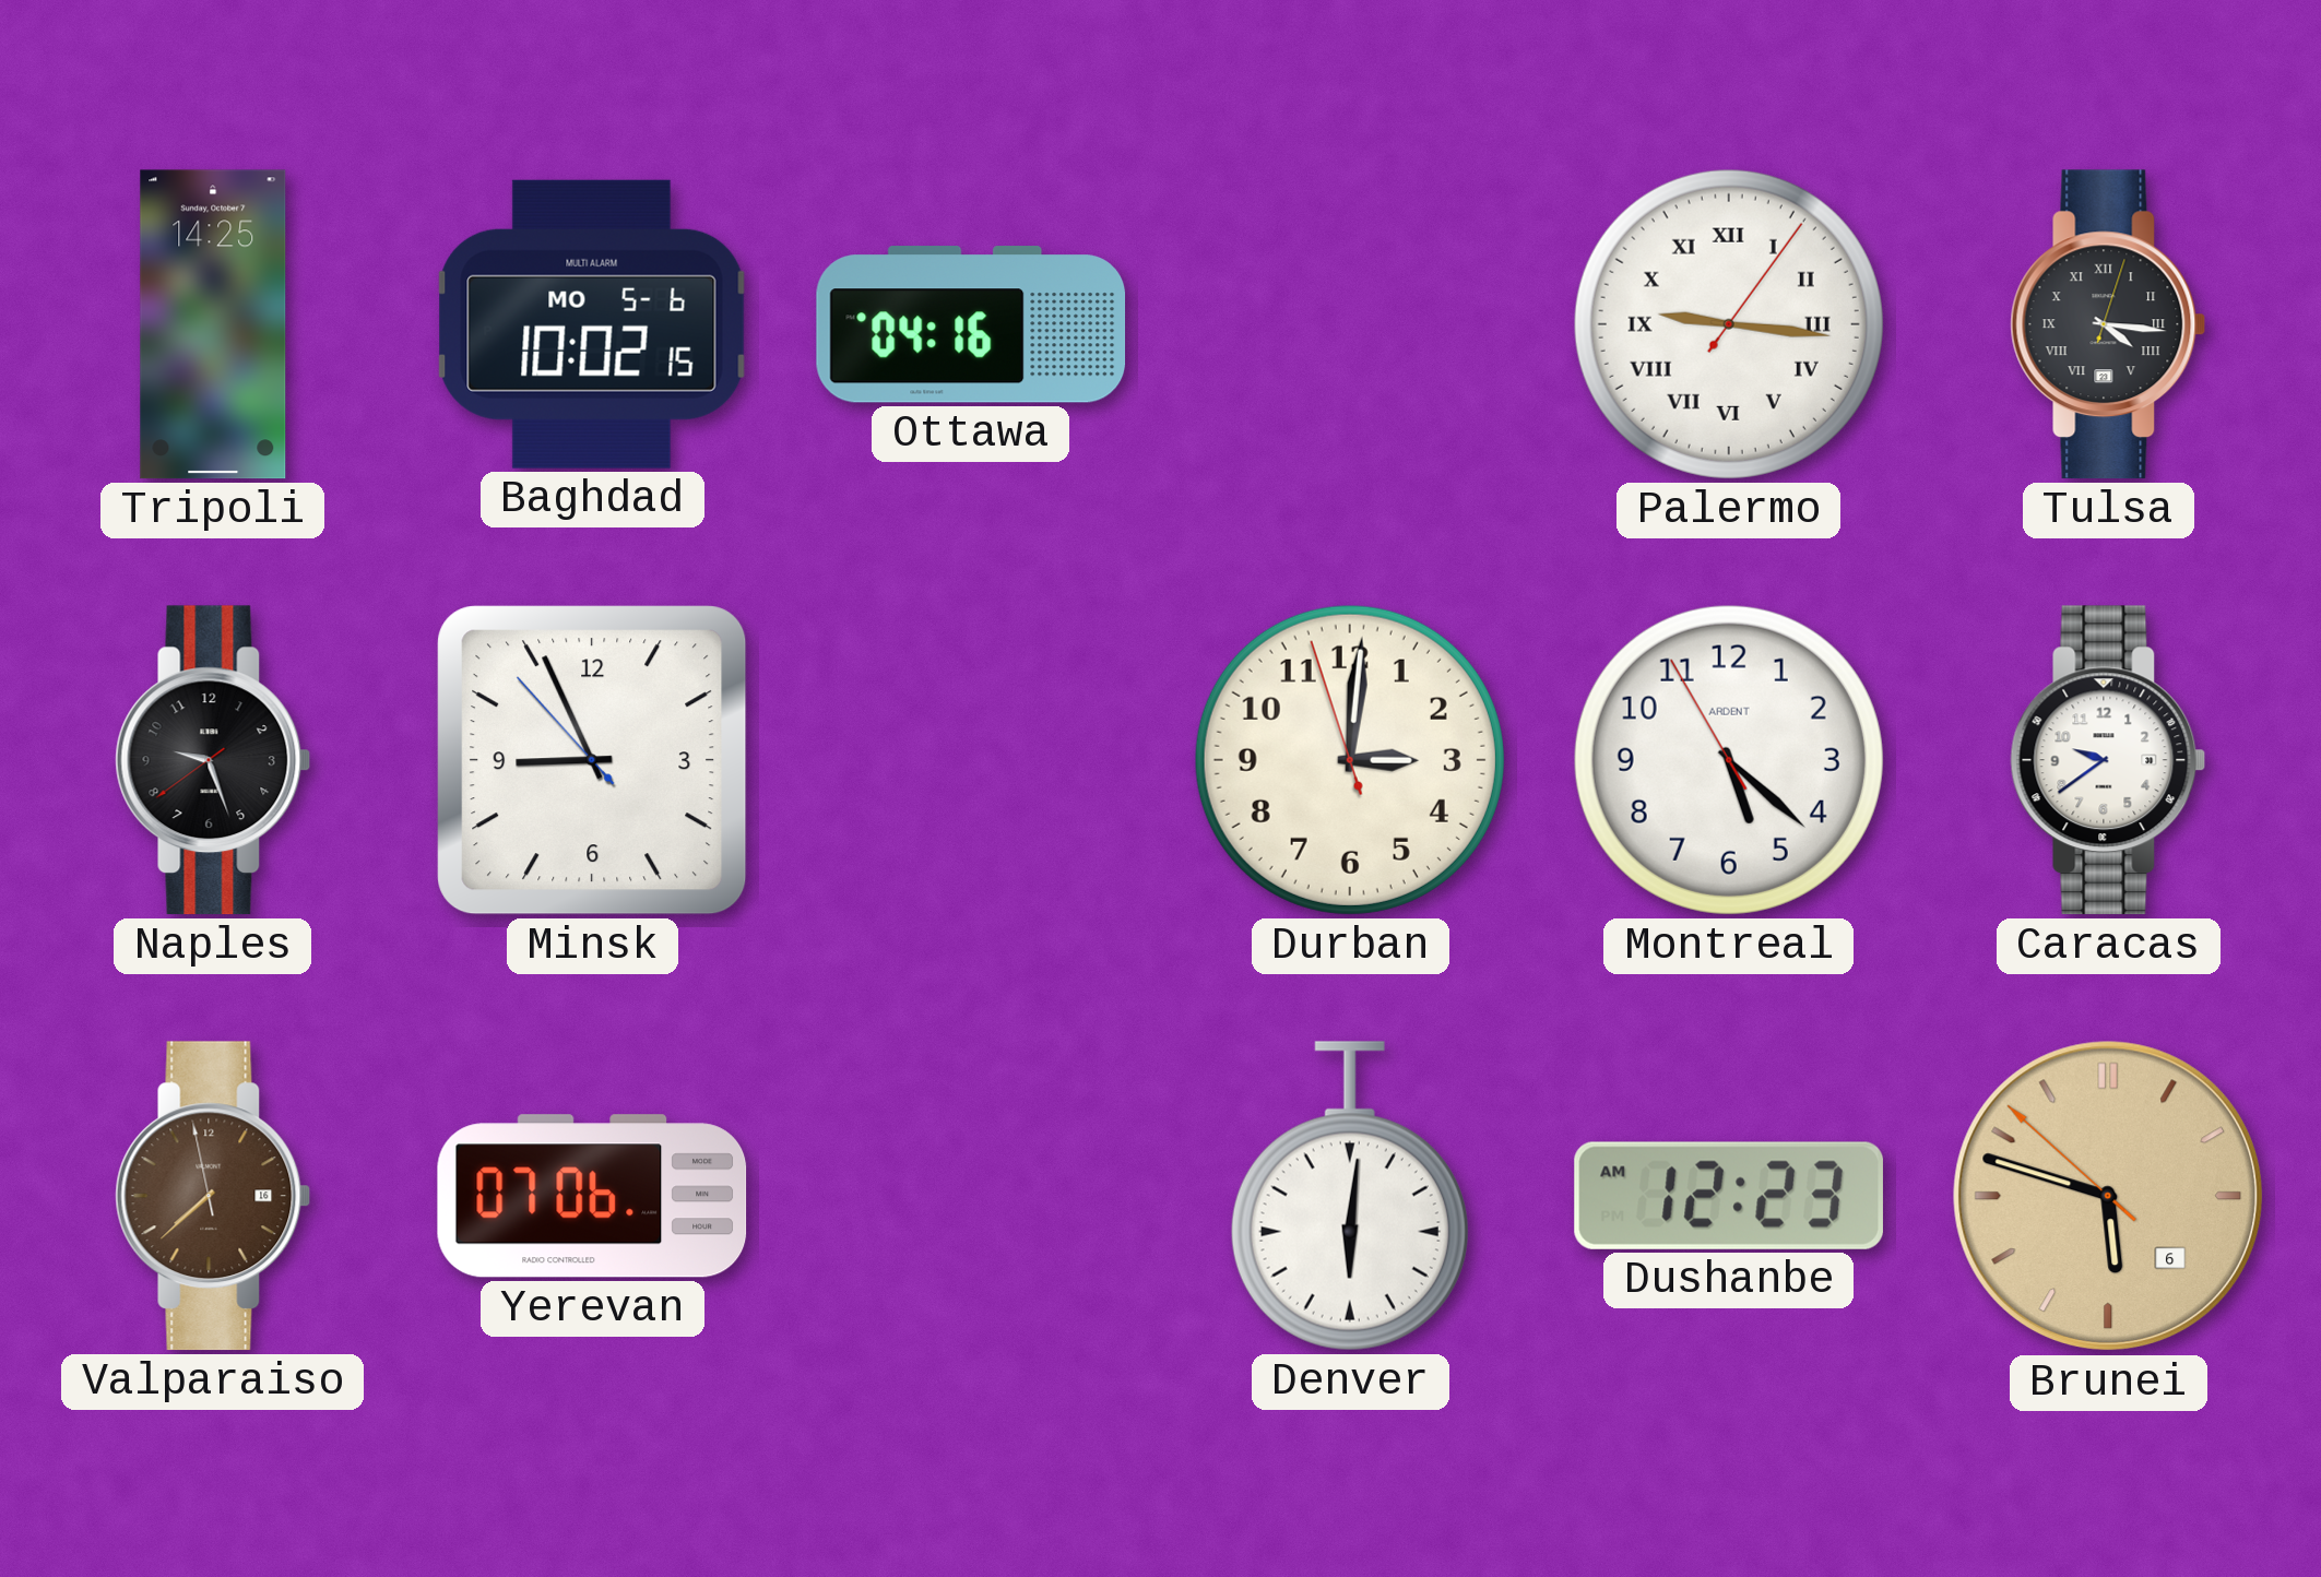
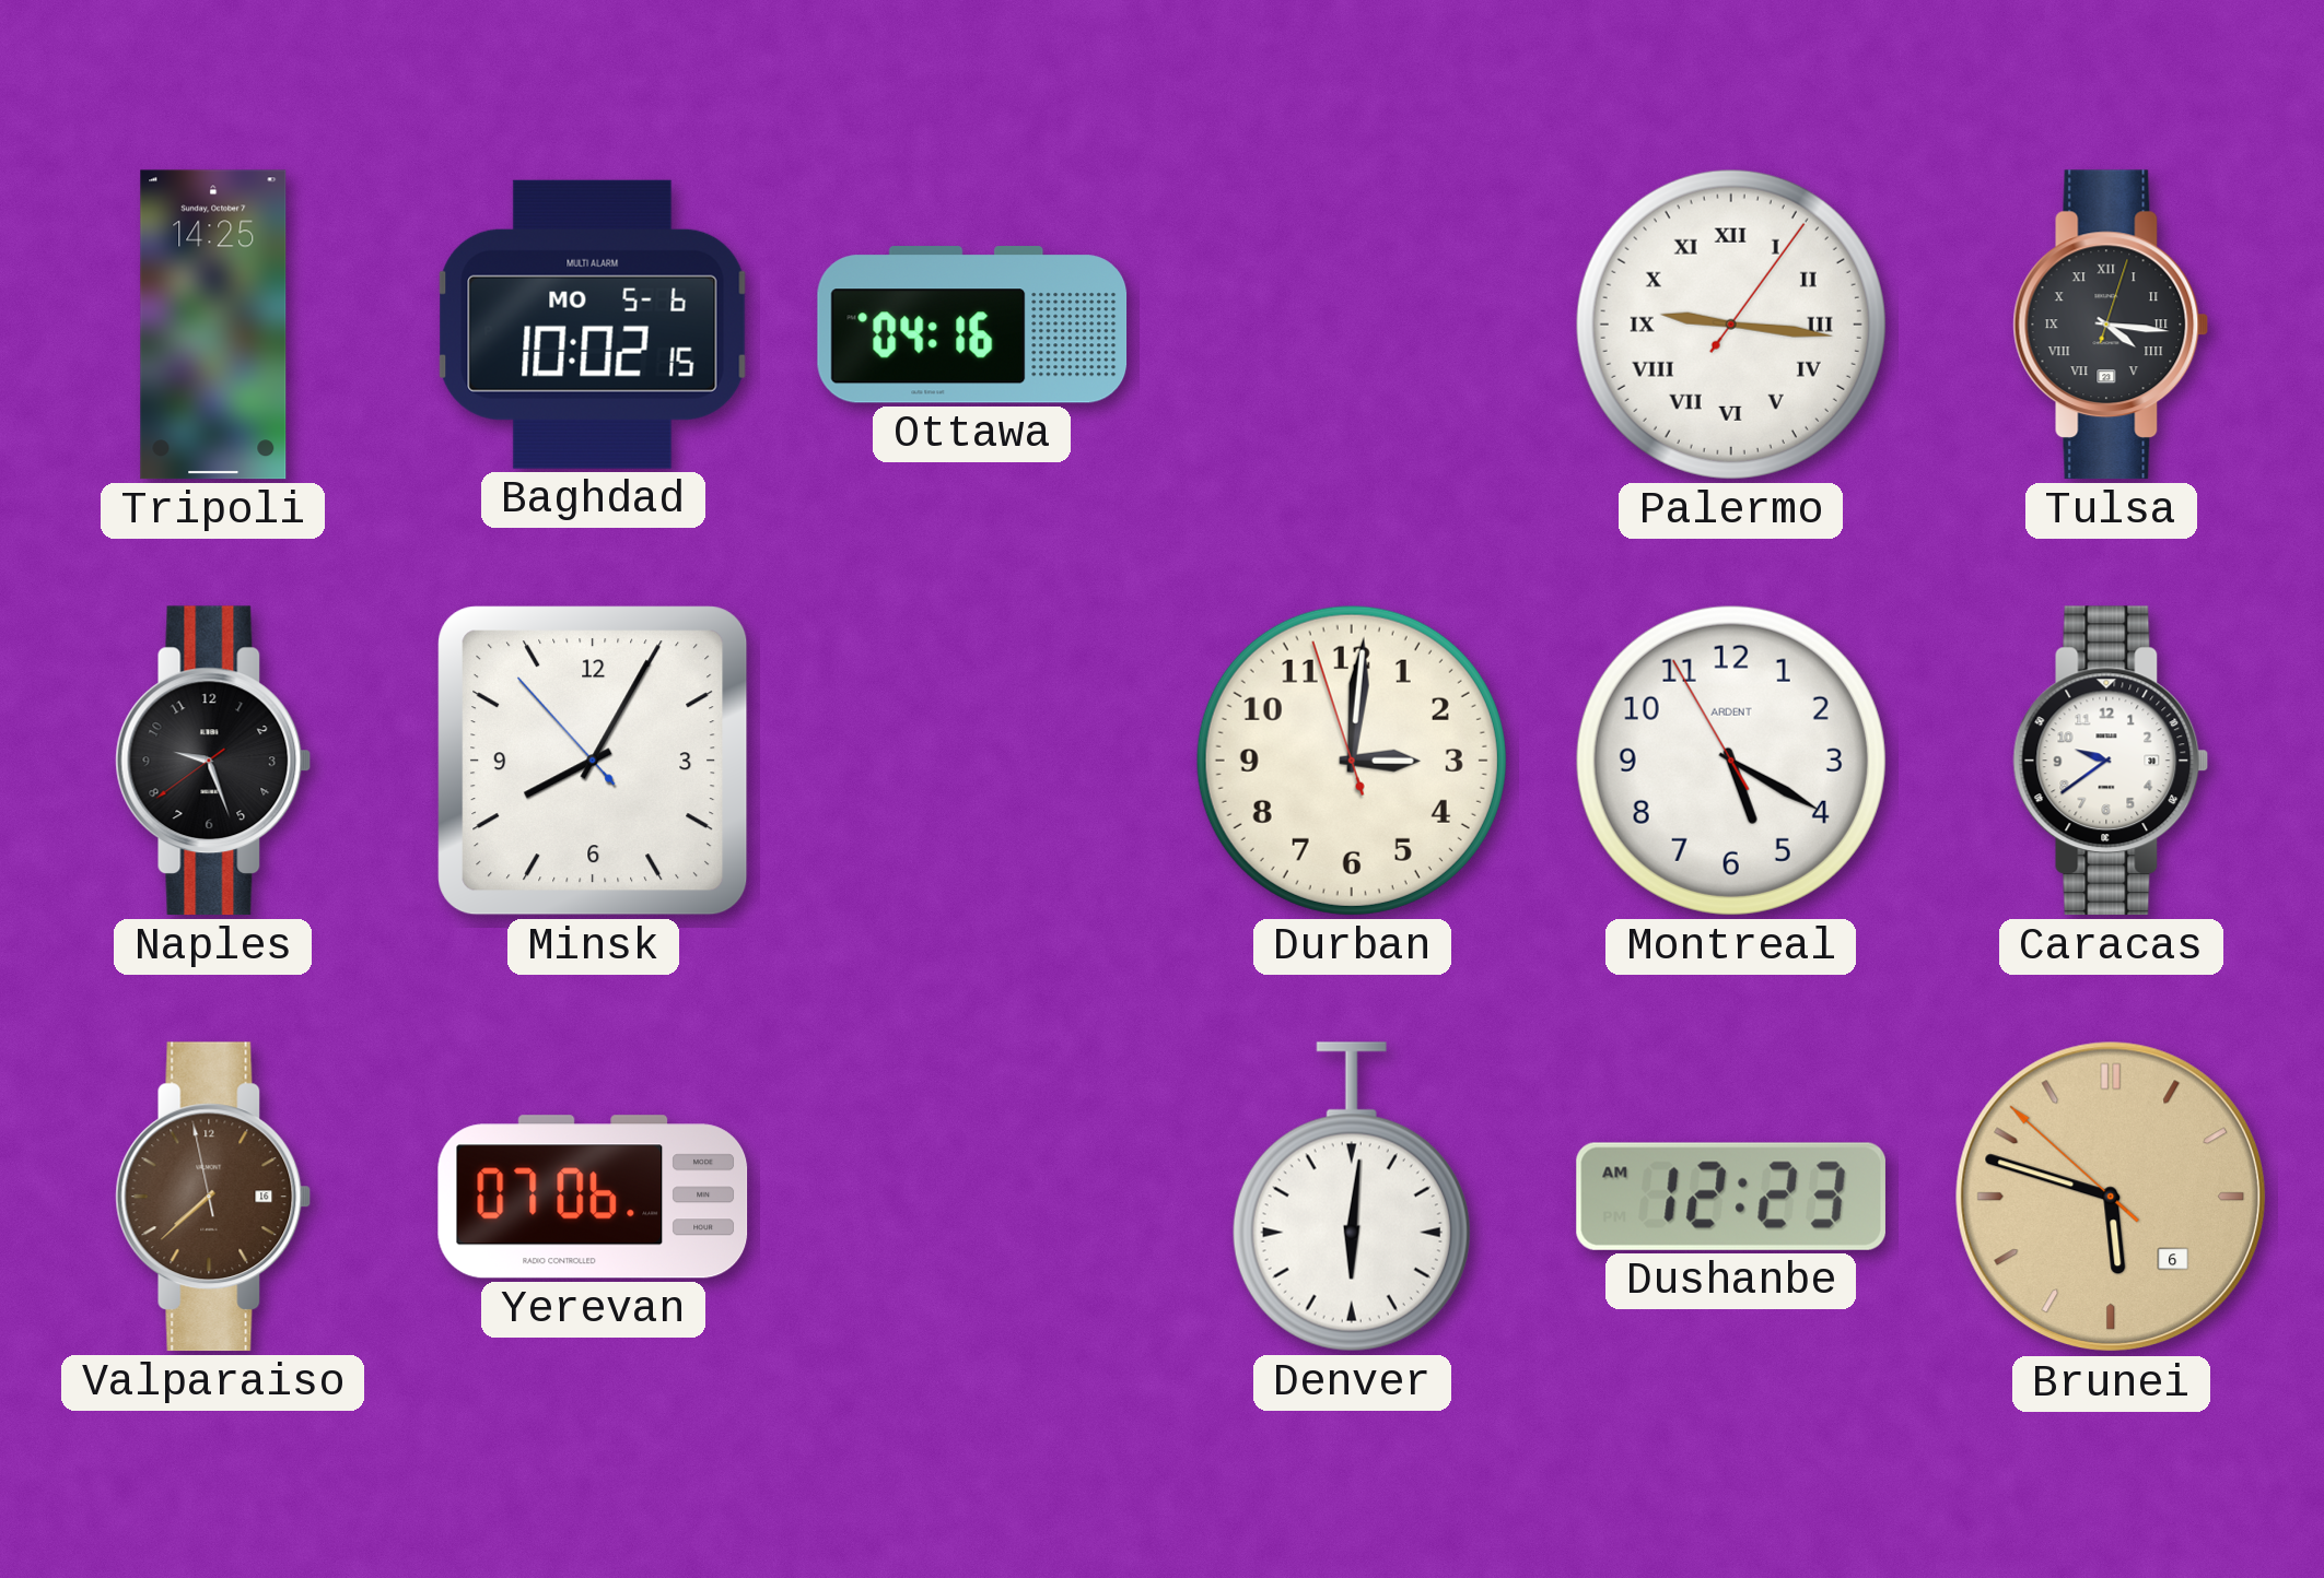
Minsk: 8:55 -> 8:04 (593, 761)
Montreal: 5:21 -> 5:19 (1731, 761)
